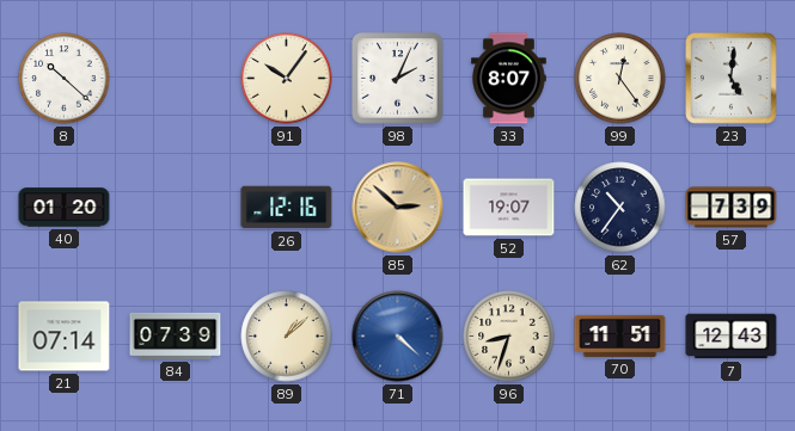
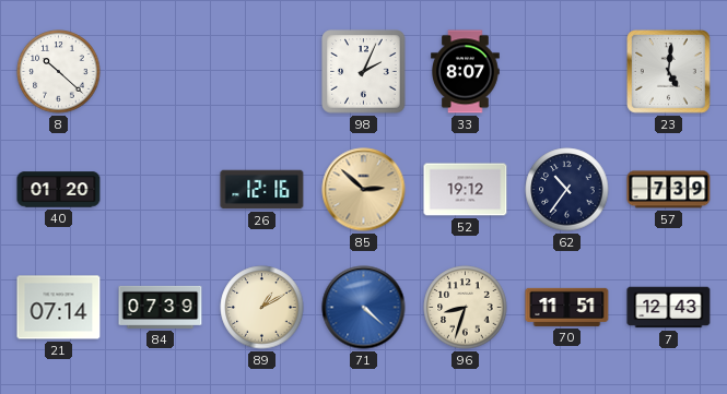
91: 10:06 -> none (287, 79)
99: 12:24 -> none (620, 79)
52: 19:07 -> 19:12 (466, 190)
89: 1:08 -> 1:10 (262, 308)
